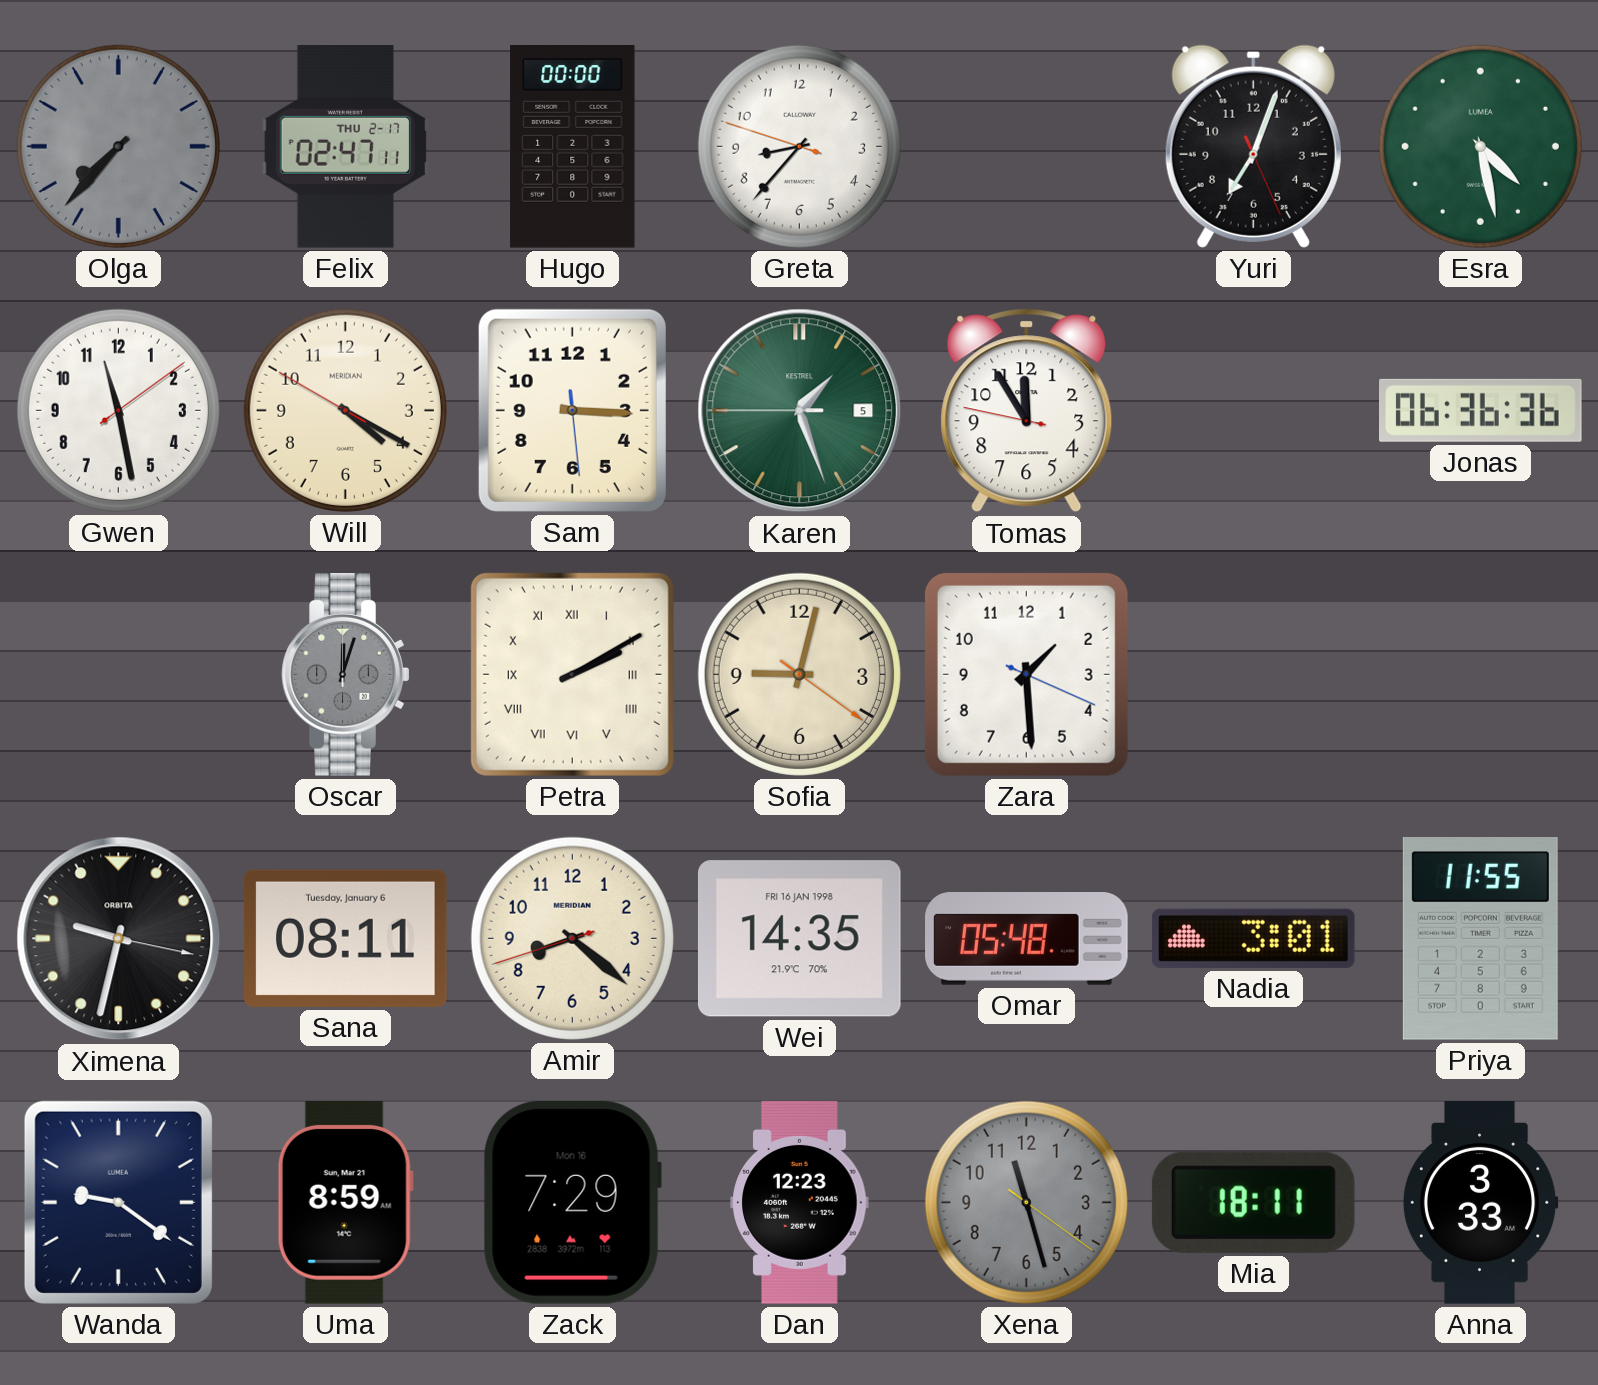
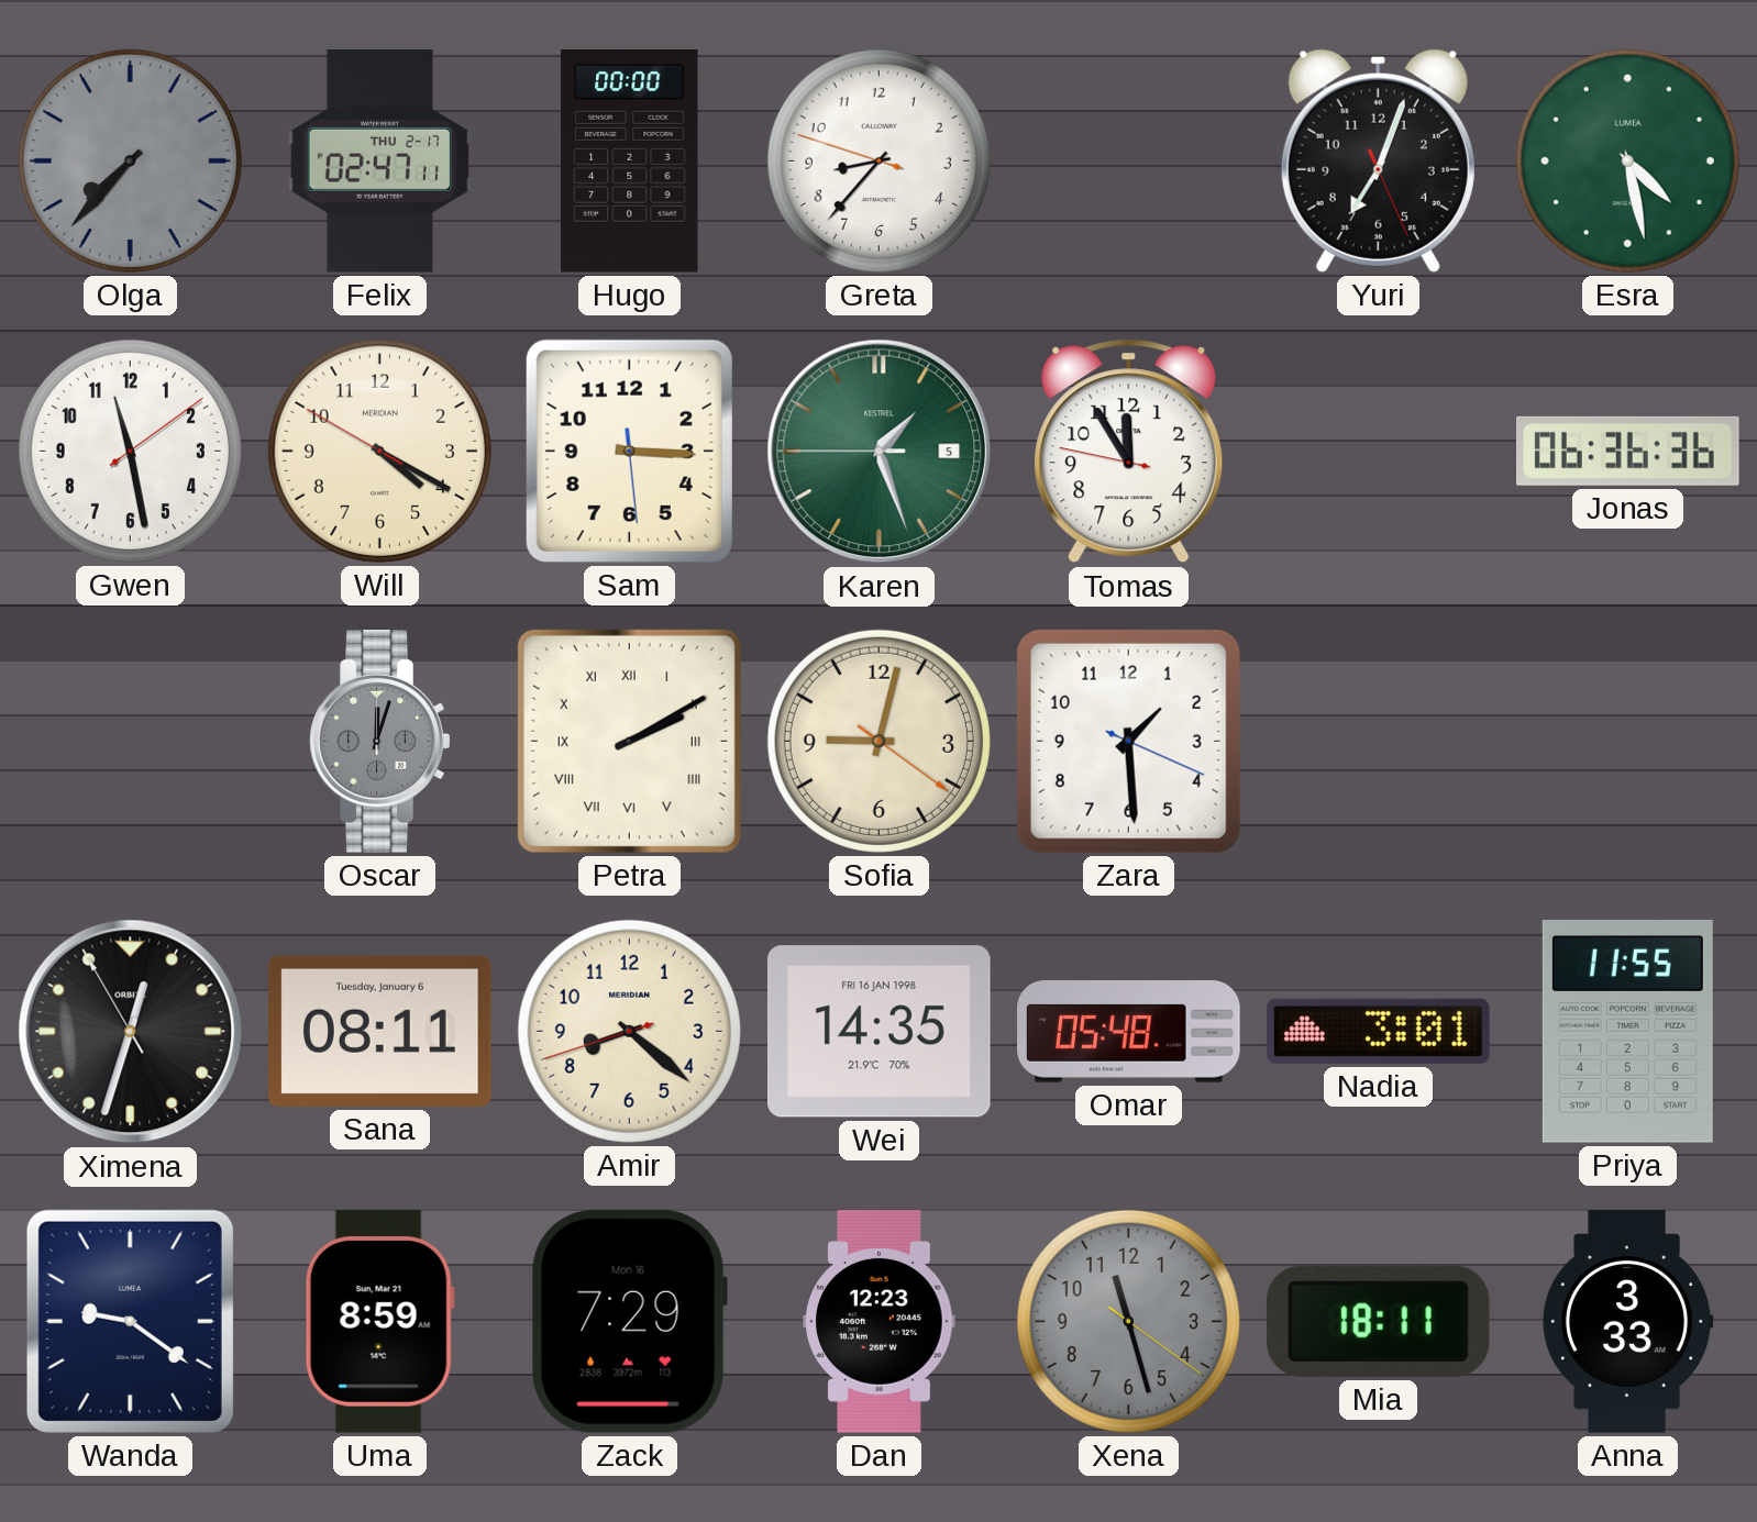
Ximena: 9:32 -> 12:32 (131, 1032)
